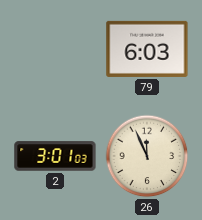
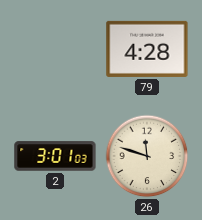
79: 6:03 -> 4:28 (147, 49)
26: 11:56 -> 11:48 (147, 156)
